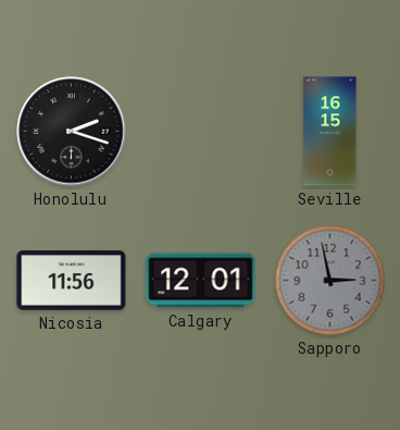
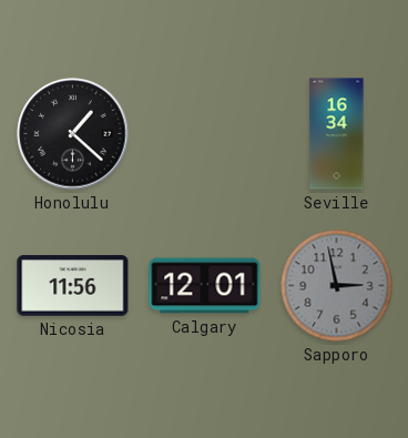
Honolulu: 2:18 -> 1:22 (73, 134)
Seville: 16:15 -> 16:34 (337, 134)
